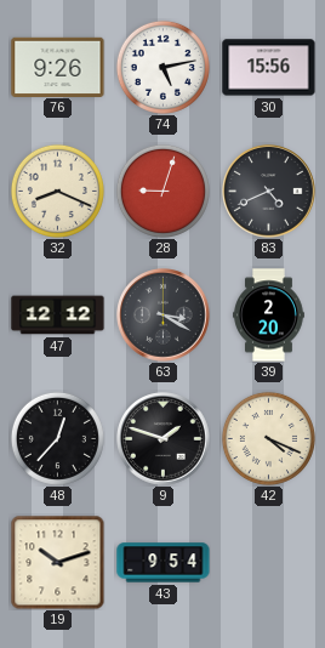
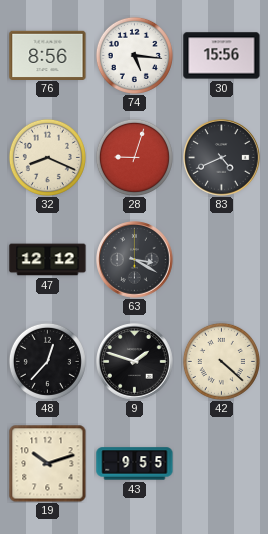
76: 9:26 -> 8:56 (48, 55)
74: 5:13 -> 5:16 (134, 55)
39: 2:20 -> none (269, 316)
42: 4:19 -> 4:22 (221, 361)
43: 9:54 -> 9:55 (135, 464)
